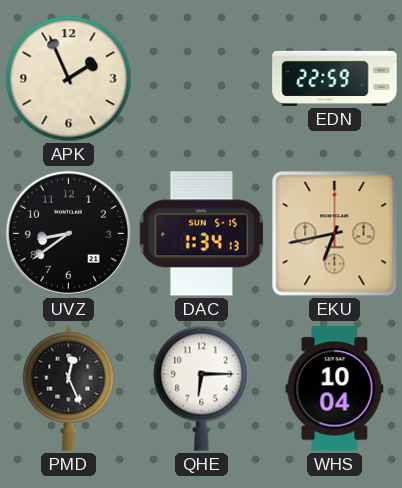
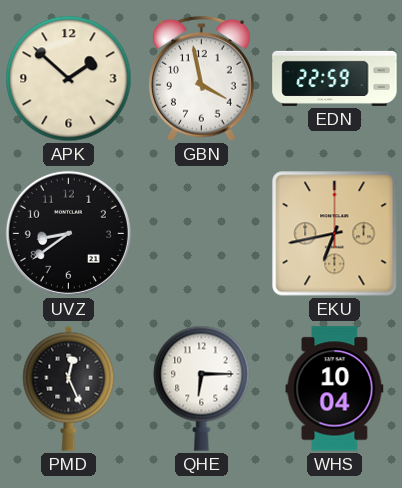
APK: 1:56 -> 1:52 (69, 79)
GBN: none -> 3:58 (202, 79)
DAC: 1:34 -> none (202, 234)
